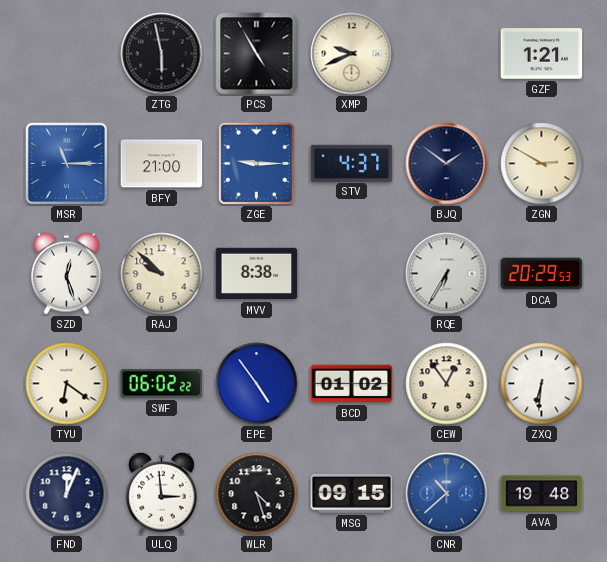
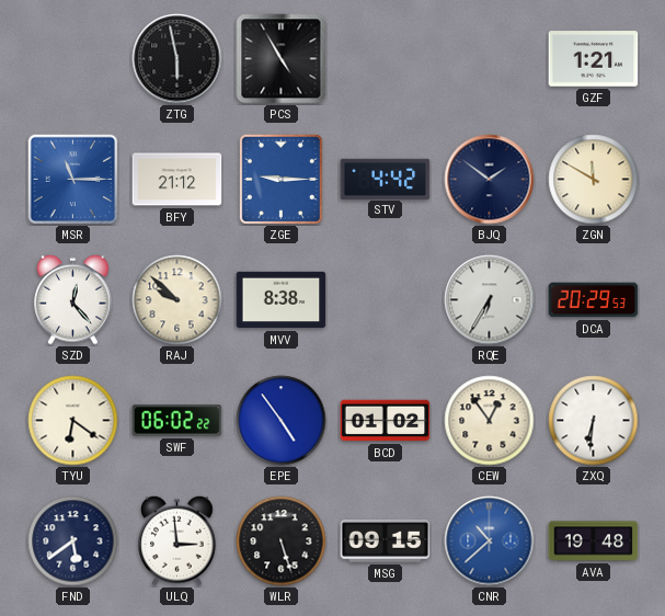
XMP: 9:41 -> none (352, 54)
BFY: 21:00 -> 21:12 (177, 180)
STV: 4:37 -> 4:42 (386, 179)
ZGN: 2:50 -> 11:50 (594, 180)
SZD: 12:27 -> 12:23 (73, 299)
FND: 12:04 -> 5:39 (73, 541)
WLR: 4:27 -> 5:27 (282, 541)
